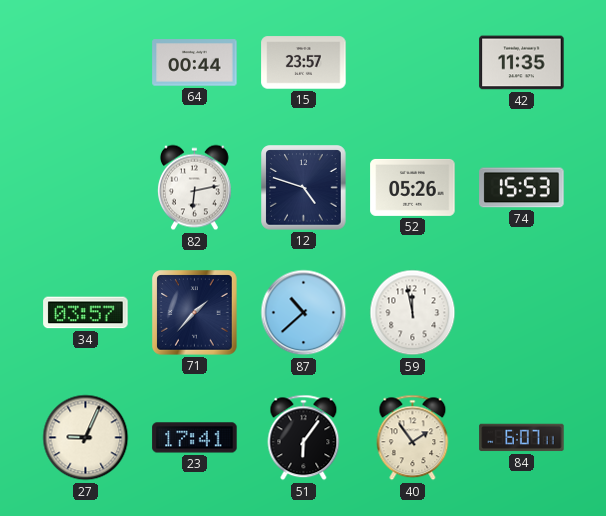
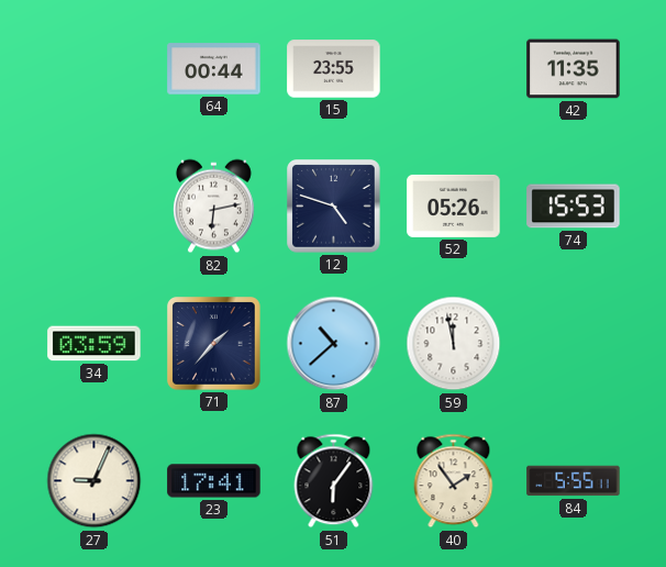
15: 23:57 -> 23:55 (334, 69)
34: 03:57 -> 03:59 (95, 344)
84: 6:07 -> 5:55 (574, 481)
